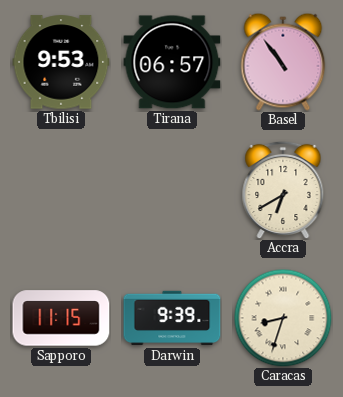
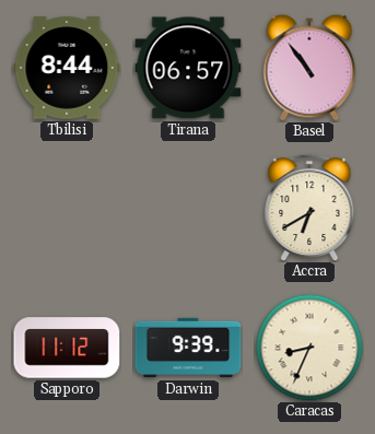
Tbilisi: 9:53 -> 8:44 (67, 68)
Sapporo: 11:15 -> 11:12 (67, 348)
Caracas: 8:33 -> 8:34 (309, 348)
